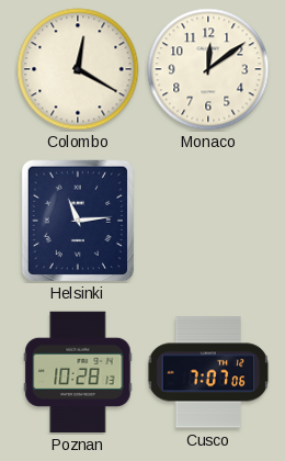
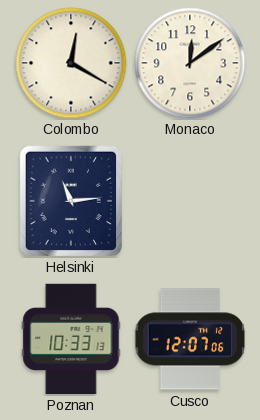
Poznan: 10:28 -> 10:33 (71, 339)
Cusco: 7:07 -> 12:07 (190, 339)
